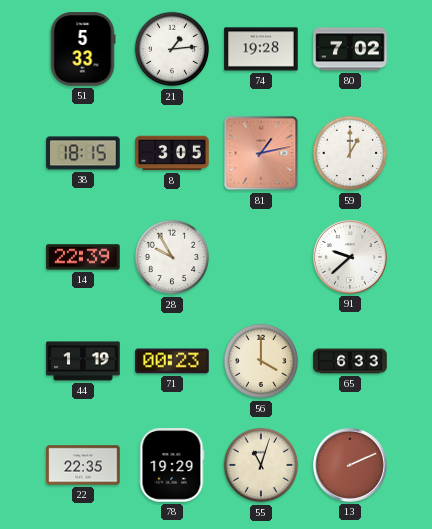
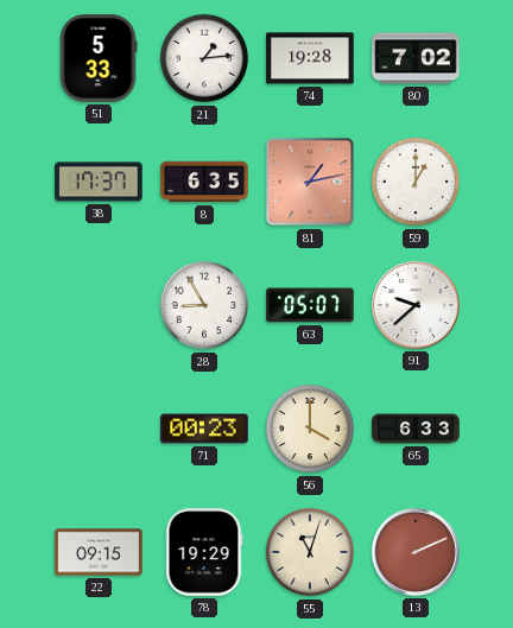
38: 18:15 -> 17:37 (99, 182)
8: 3:05 -> 6:35 (204, 182)
14: 22:39 -> none (83, 257)
28: 9:55 -> 8:55 (204, 305)
63: none -> 05:07 (310, 305)
44: 1:19 -> none (83, 361)
22: 22:35 -> 09:15 (99, 552)
